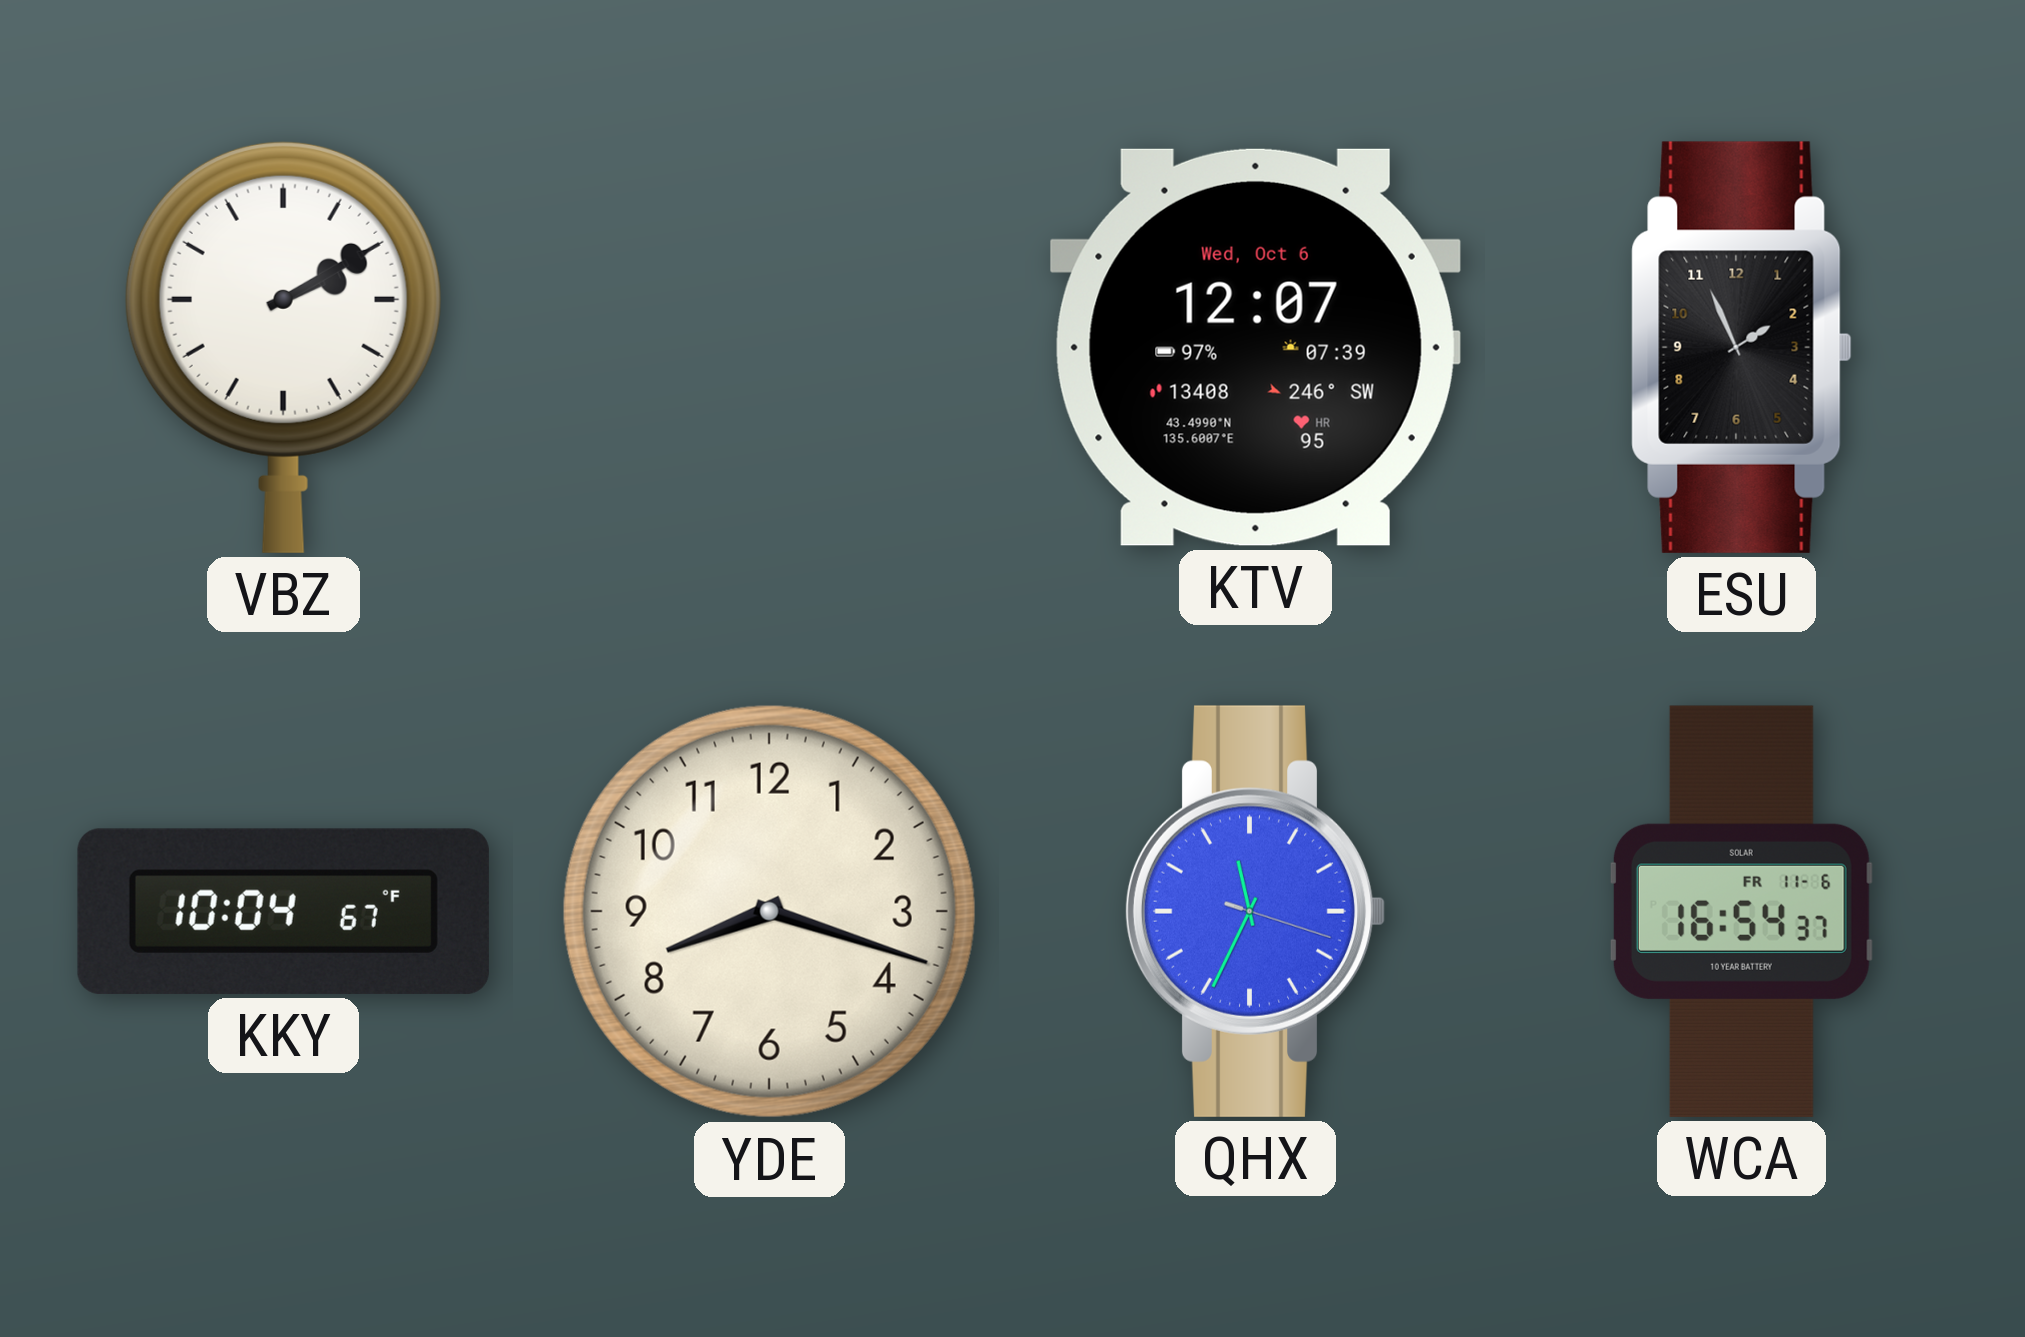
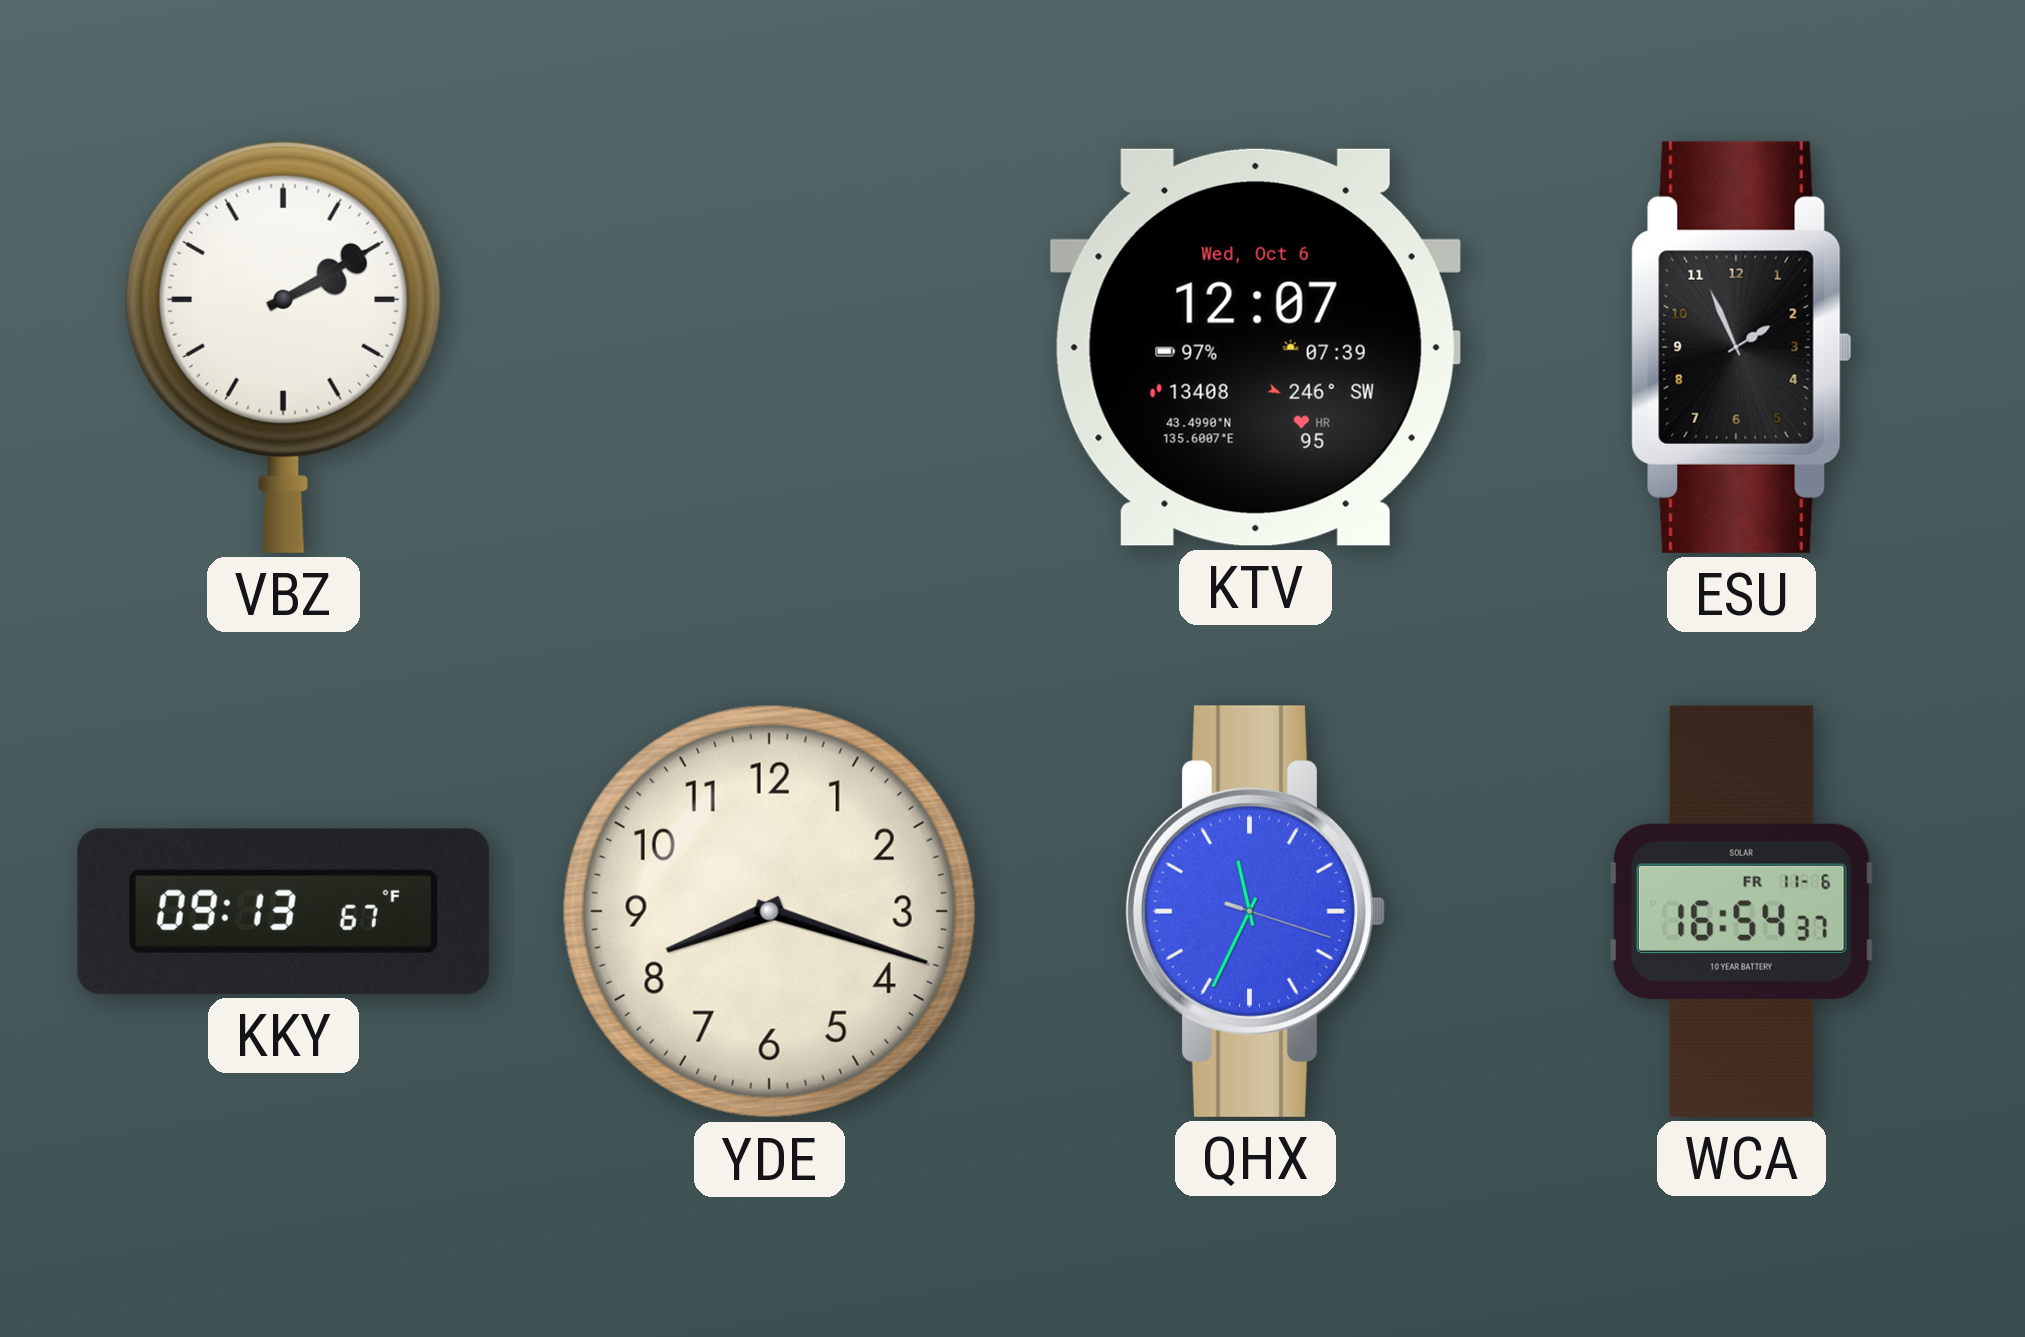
KKY: 10:04 -> 09:13 (283, 911)
